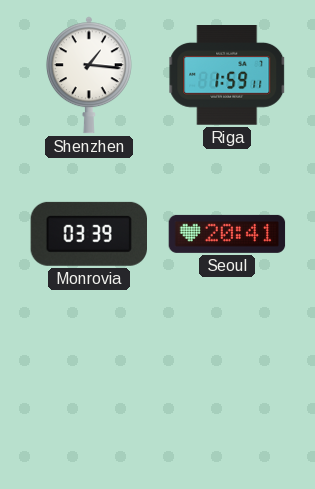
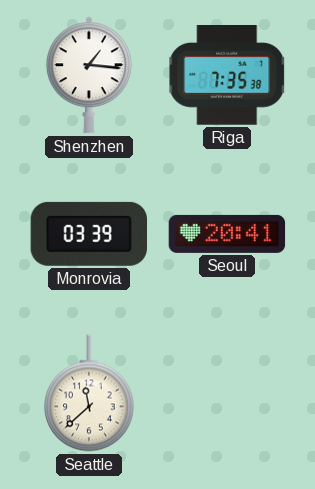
Riga: 1:59 -> 7:35 (227, 76)
Seattle: none -> 11:38 (90, 393)
